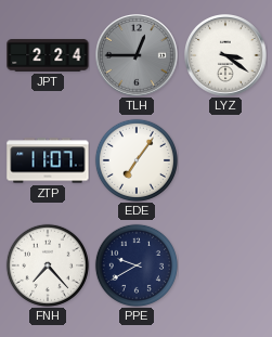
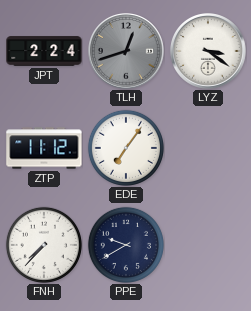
TLH: 12:45 -> 12:42 (127, 52)
ZTP: 11:07 -> 11:12 (44, 148)
FNH: 7:23 -> 7:37 (44, 245)
